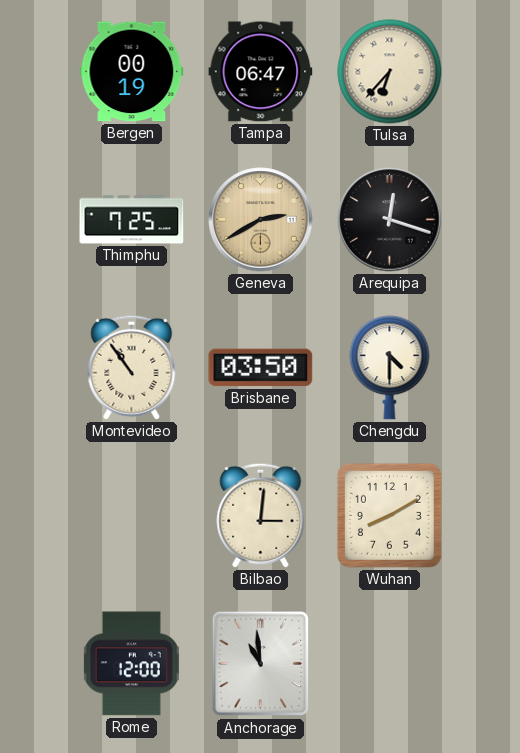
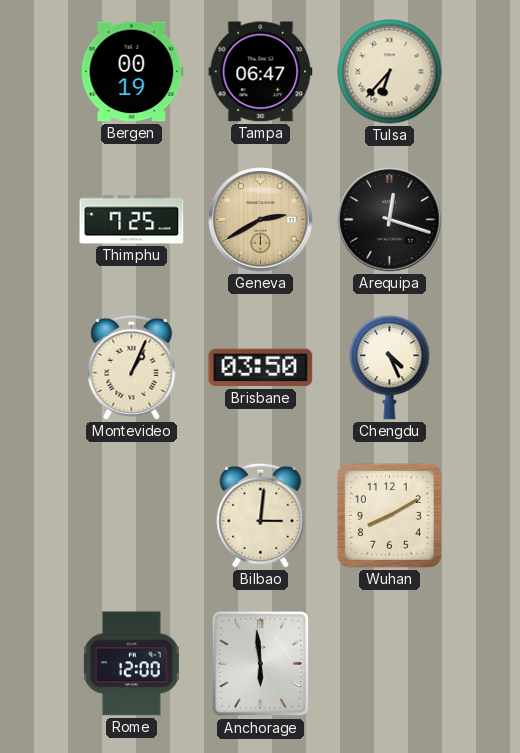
Montevideo: 10:54 -> 1:04 (132, 367)
Chengdu: 4:30 -> 4:26 (390, 368)
Anchorage: 10:59 -> 5:59 (261, 664)
